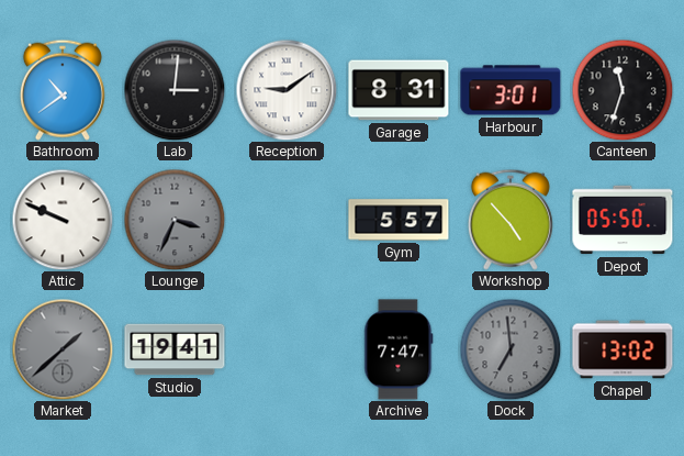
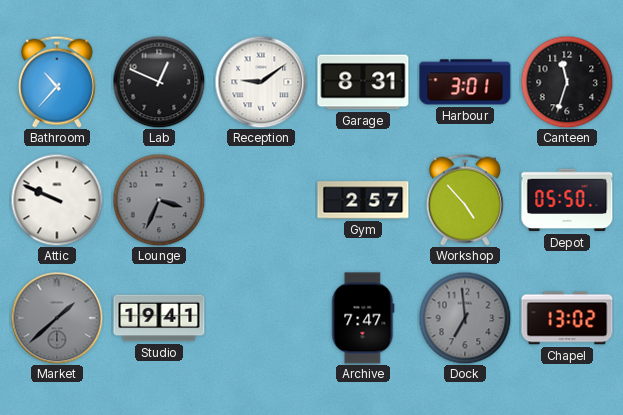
Bathroom: 10:39 -> 10:37 (57, 82)
Lab: 3:01 -> 12:49 (159, 82)
Gym: 5:57 -> 2:57 (363, 200)
